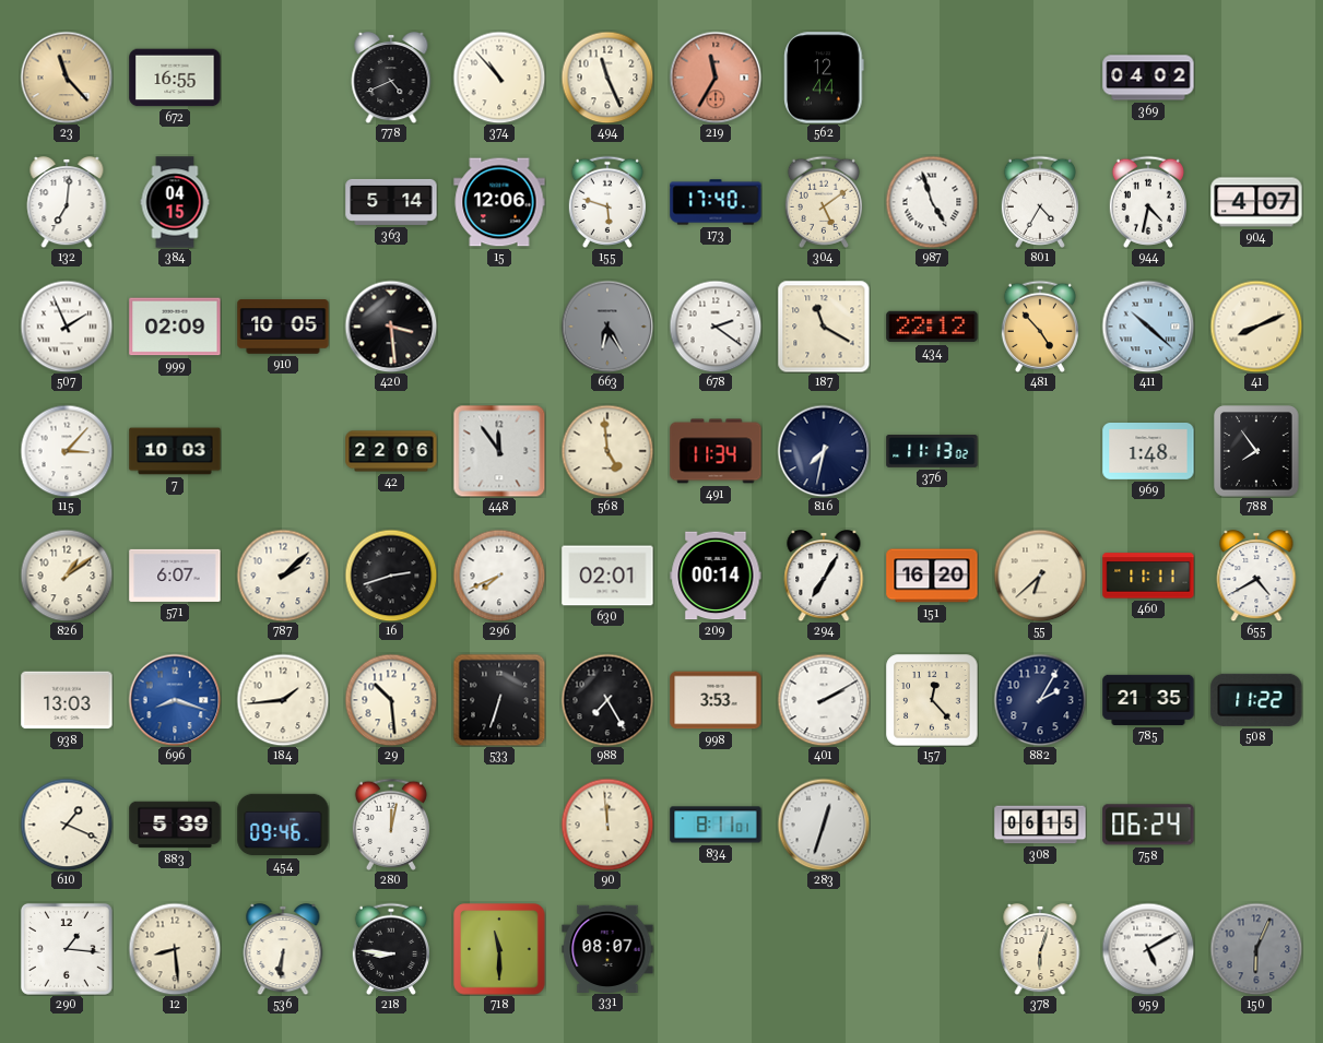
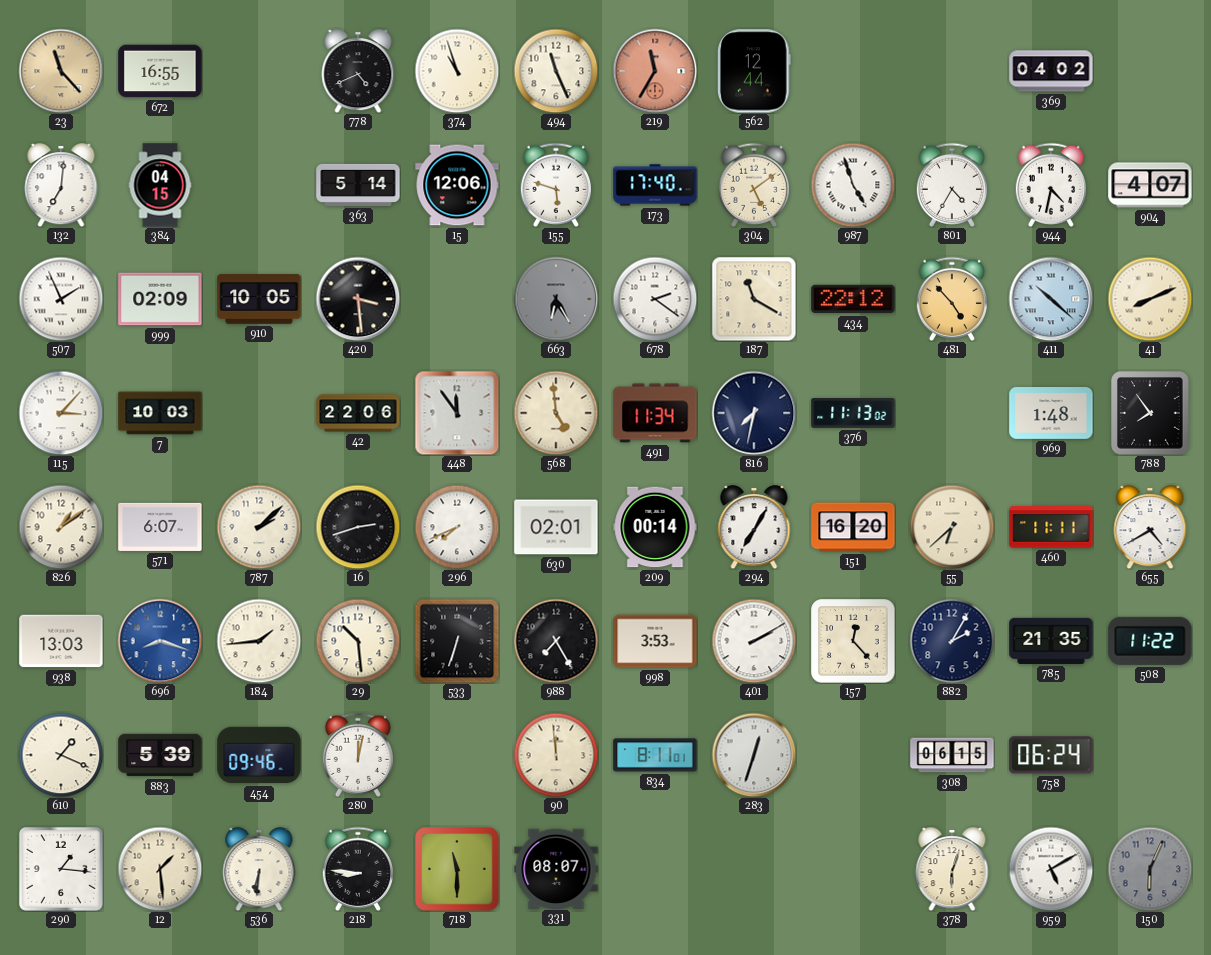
374: 10:53 -> 10:57 (457, 71)
12: 8:29 -> 1:29 (160, 869)
